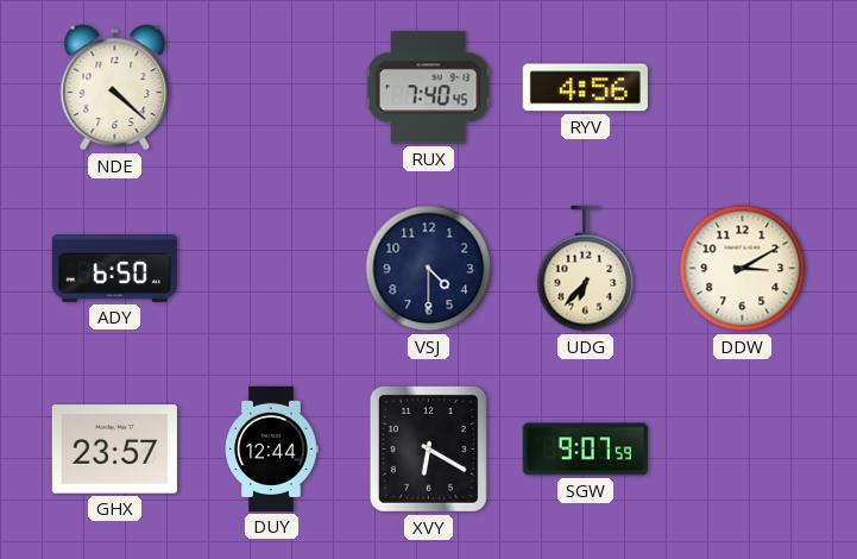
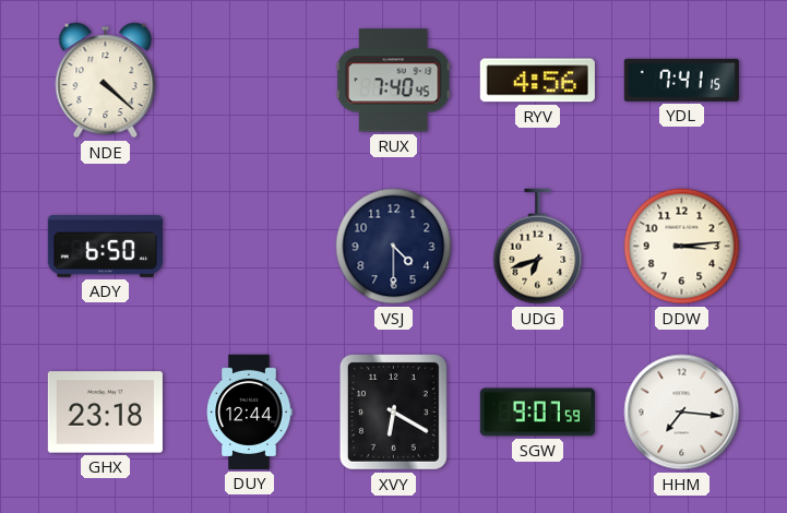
YDL: none -> 7:41 (681, 80)
UDG: 6:37 -> 6:42 (538, 247)
DDW: 3:10 -> 3:14 (682, 247)
GHX: 23:57 -> 23:18 (105, 413)
HHM: none -> 7:16 (682, 413)
